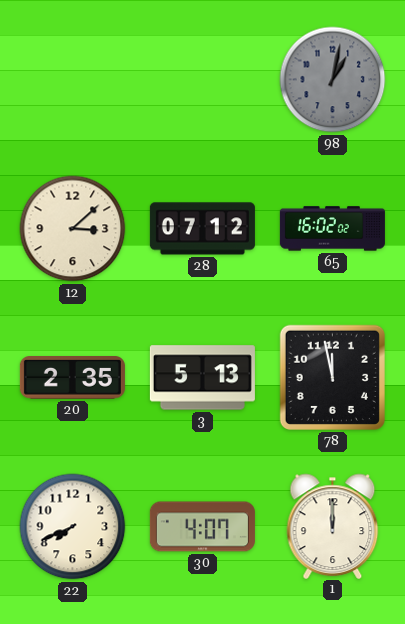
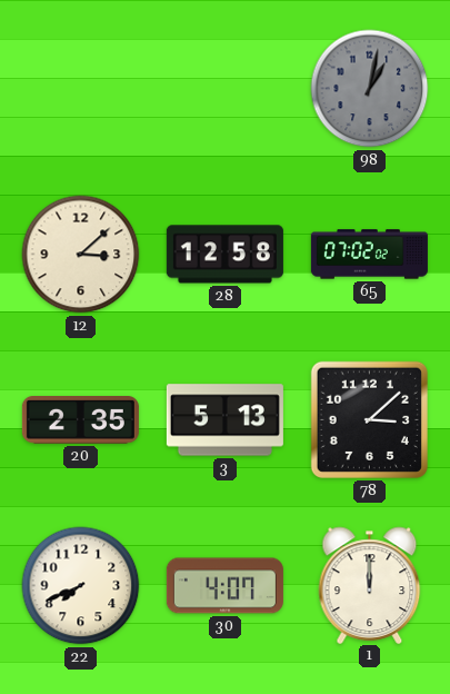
28: 07:12 -> 12:58 (224, 255)
65: 16:02 -> 07:02 (369, 255)
78: 11:58 -> 3:08 (369, 419)
